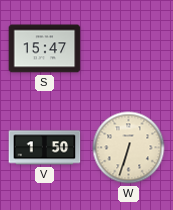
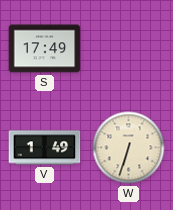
S: 15:47 -> 17:49 (45, 49)
V: 1:50 -> 1:49 (45, 148)
